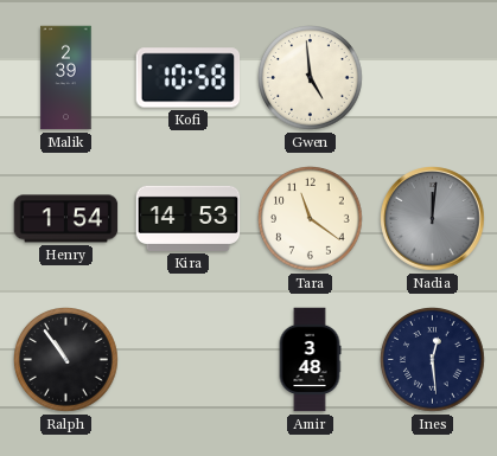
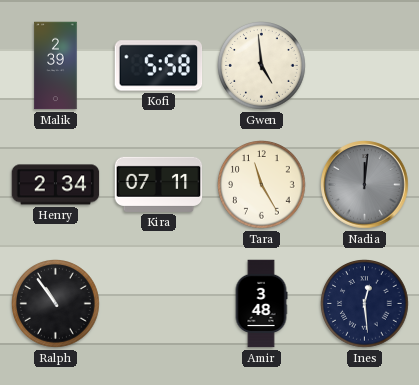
Kofi: 10:58 -> 5:58 (159, 66)
Henry: 1:54 -> 2:34 (56, 185)
Kira: 14:53 -> 07:11 (159, 184)
Tara: 11:21 -> 11:25 (262, 185)
